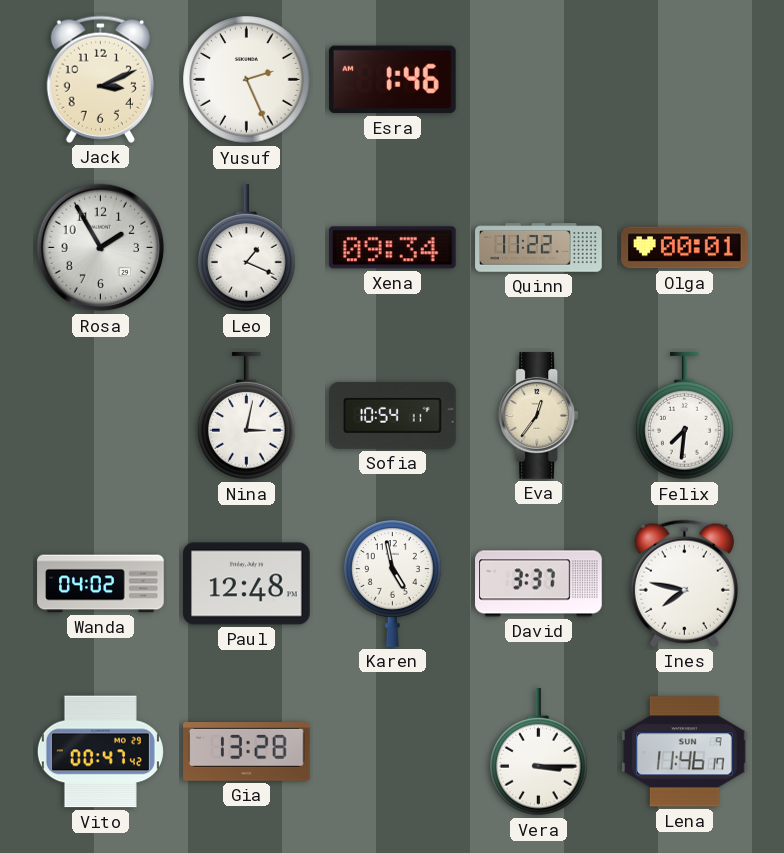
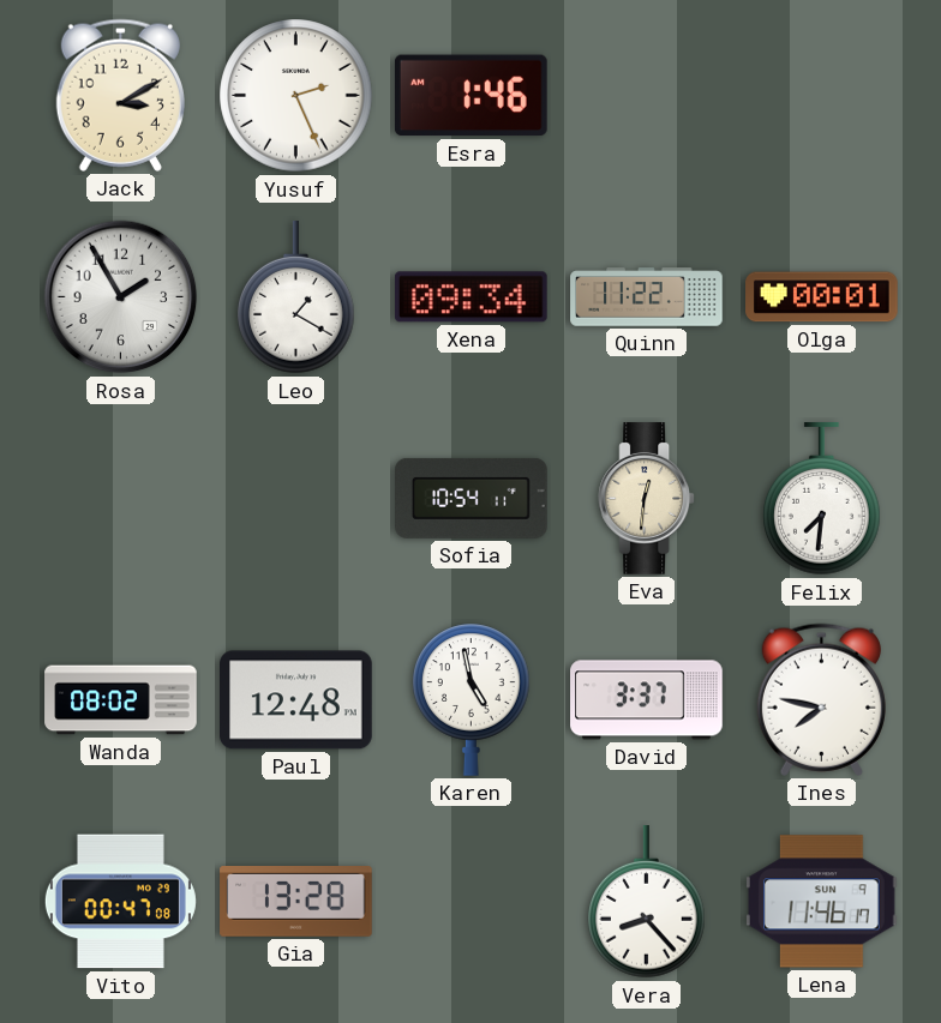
Jack: 3:11 -> 3:10 (120, 95)
Leo: 1:19 -> 1:20 (296, 297)
Nina: 3:02 -> none (247, 416)
Eva: 12:36 -> 12:31 (647, 499)
Wanda: 04:02 -> 08:02 (121, 700)
Vito: 00:47:42 -> 00:47:08 (120, 902)
Vera: 3:15 -> 8:23 (647, 902)
